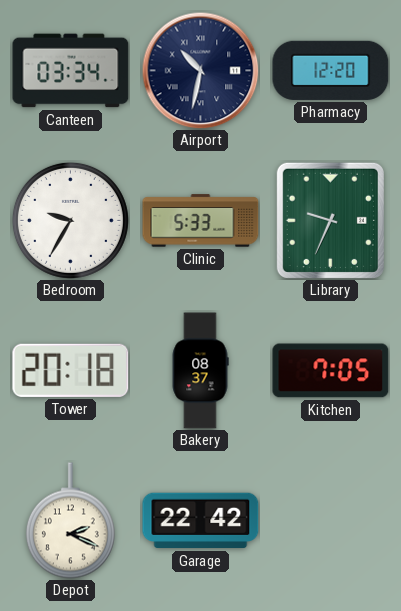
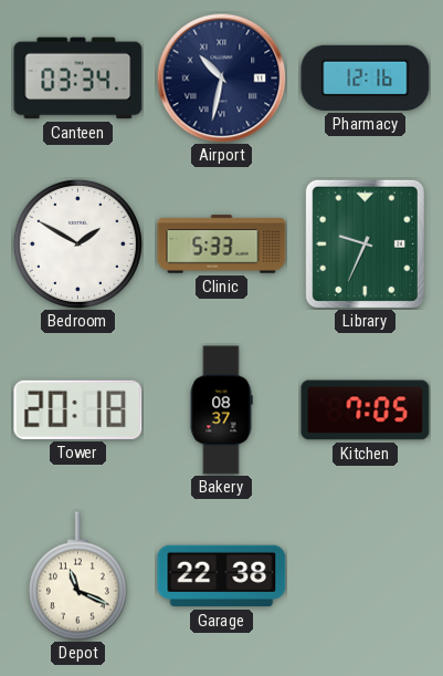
Pharmacy: 12:20 -> 12:16 (366, 77)
Bedroom: 9:35 -> 1:50 (77, 243)
Depot: 2:19 -> 11:19 (77, 576)
Garage: 22:42 -> 22:38 (222, 576)
